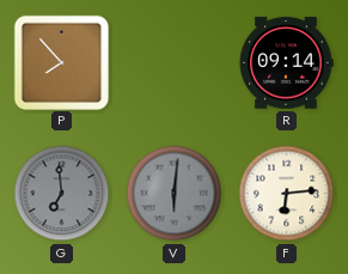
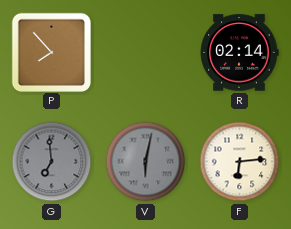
R: 09:14 -> 02:14 (239, 53)
V: 6:01 -> 6:02 (146, 162)
